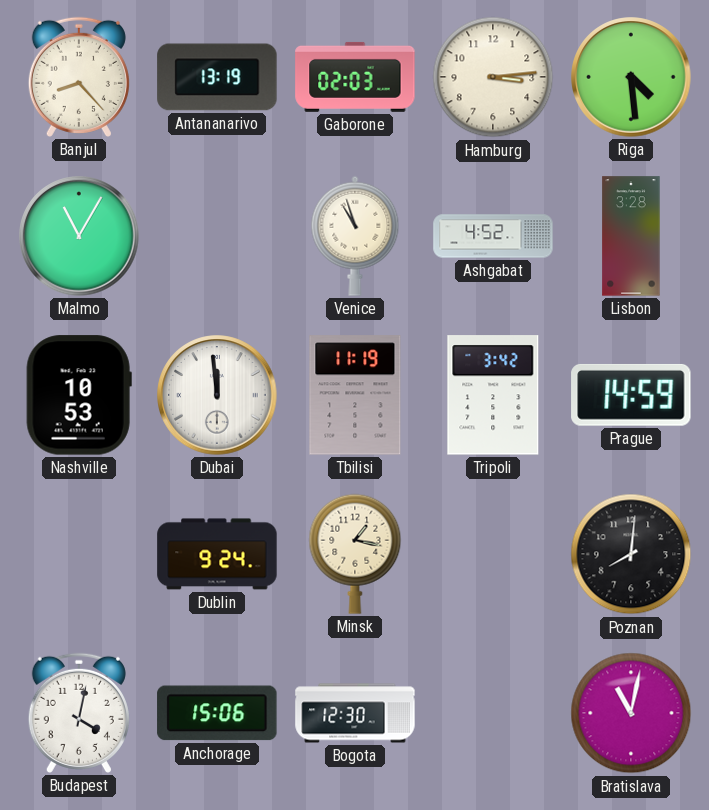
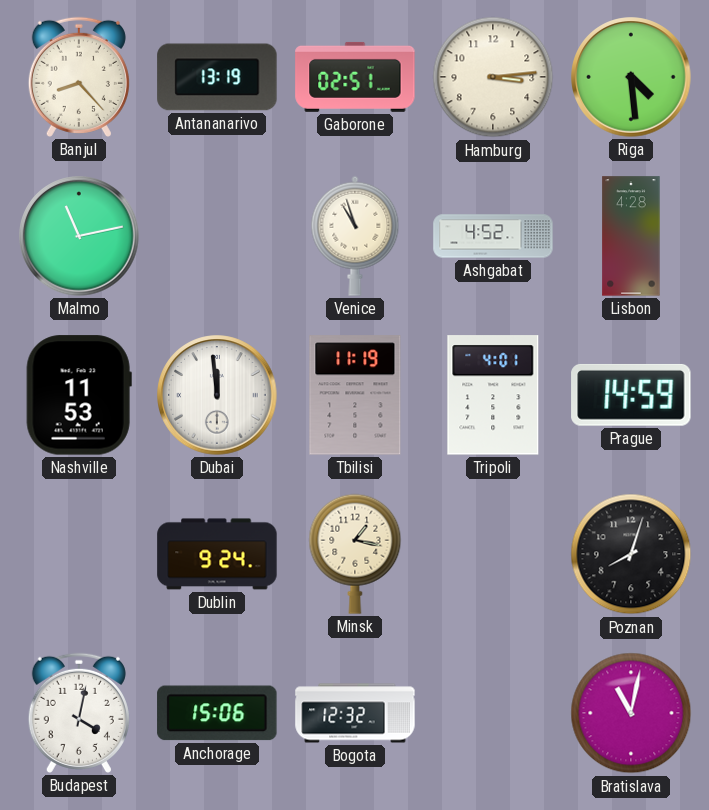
Gaborone: 02:03 -> 02:51 (355, 77)
Malmo: 11:05 -> 11:13 (79, 236)
Lisbon: 3:28 -> 4:28 (631, 236)
Nashville: 10:53 -> 11:53 (79, 395)
Tripoli: 3:42 -> 4:01 (493, 395)
Poznan: 8:01 -> 8:03 (631, 554)
Bogota: 12:30 -> 12:32 (355, 713)
